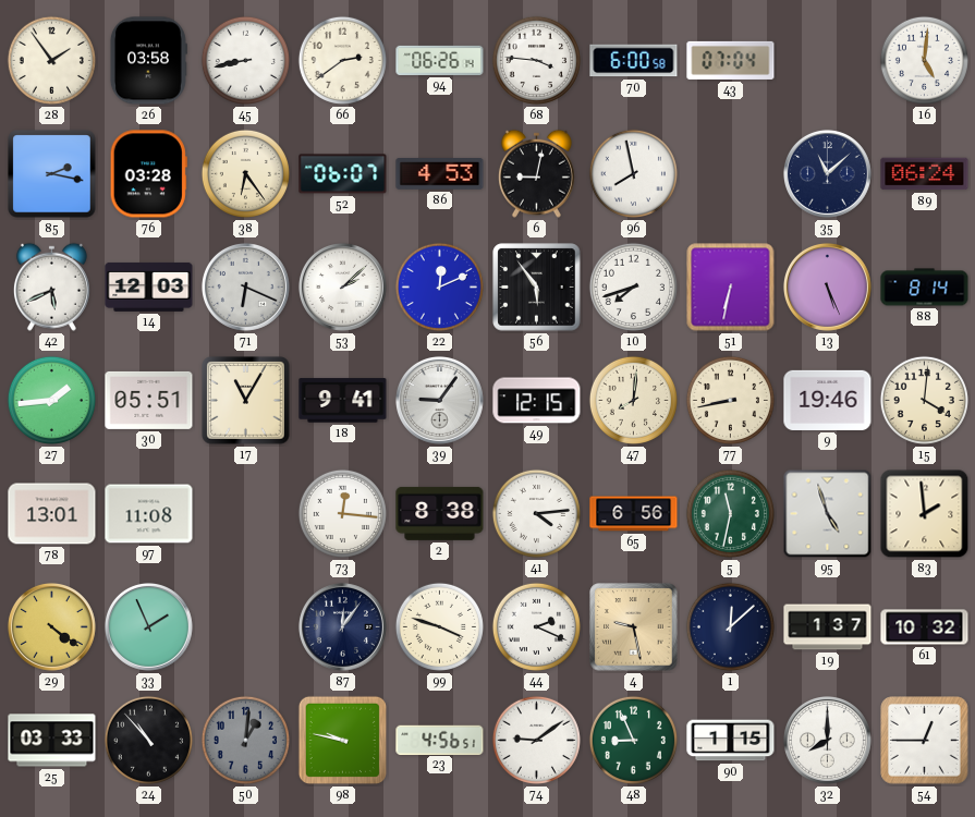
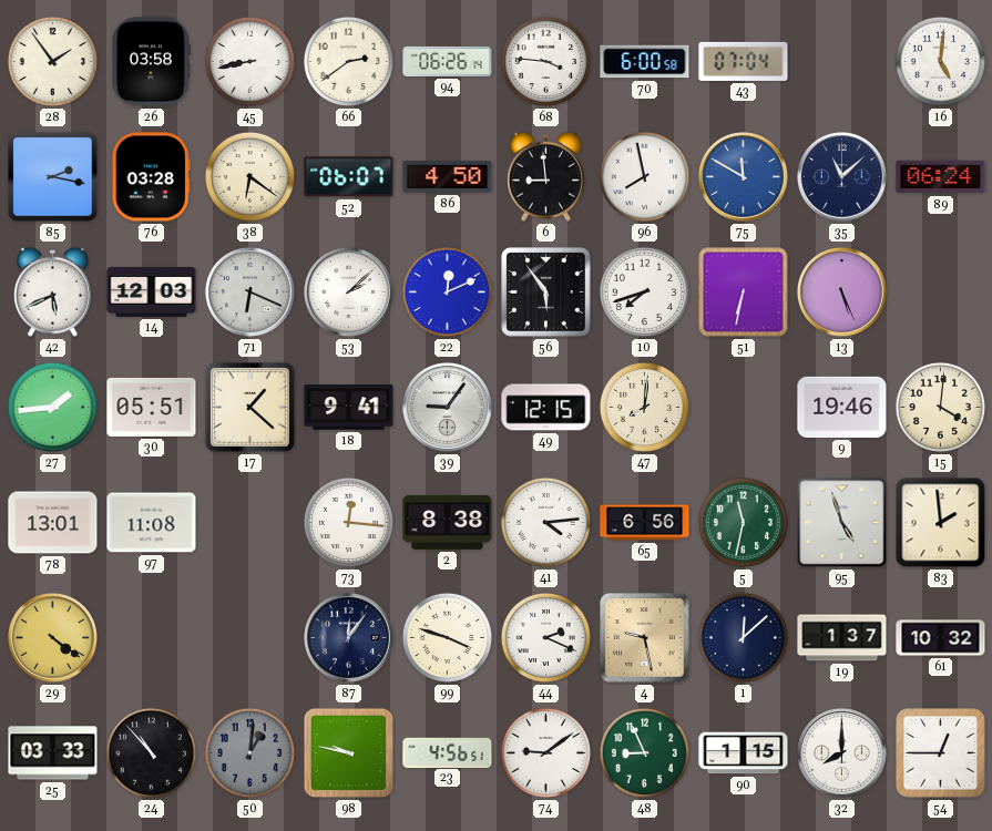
38: 6:24 -> 6:21 (249, 176)
86: 4:53 -> 4:50 (448, 177)
6: 9:02 -> 8:59 (545, 176)
75: none -> 11:50 (743, 176)
88: 8:14 -> none (925, 288)
17: 11:05 -> 1:22 (250, 408)
77: 8:43 -> none (730, 400)
33: 1:56 -> none (148, 626)
